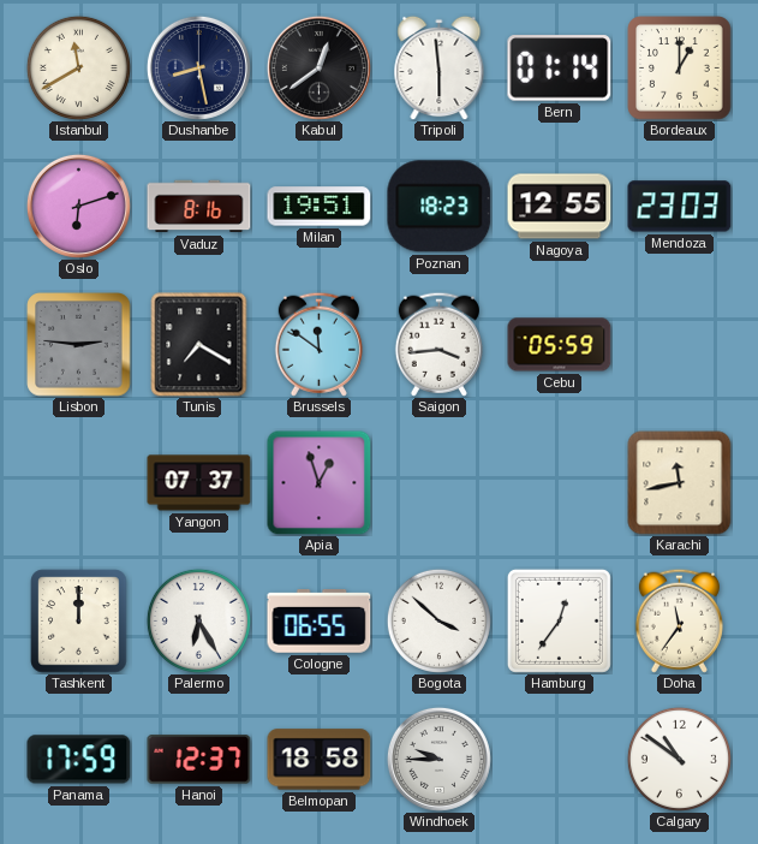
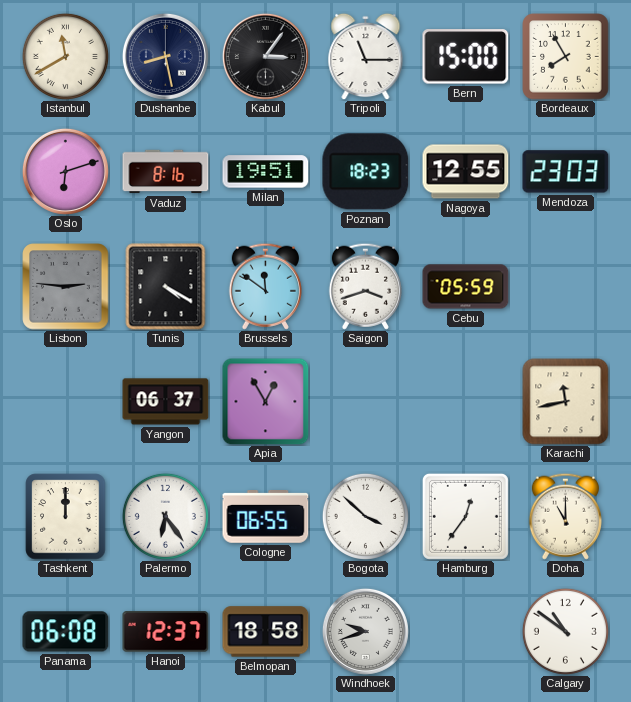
Kabul: 12:39 -> 3:06 (265, 56)
Tripoli: 5:59 -> 11:15 (366, 56)
Bern: 01:14 -> 15:00 (466, 57)
Bordeaux: 1:00 -> 7:55 (566, 57)
Tunis: 7:20 -> 4:20 (166, 287)
Saigon: 3:44 -> 3:42 (365, 286)
Yangon: 07:37 -> 06:37 (166, 402)
Apia: 12:57 -> 12:55 (266, 402)
Palermo: 6:25 -> 6:24 (165, 516)
Doha: 11:36 -> 11:00 (565, 516)
Panama: 17:59 -> 06:08 (66, 632)
Windhoek: 9:45 -> 9:42 (365, 631)
